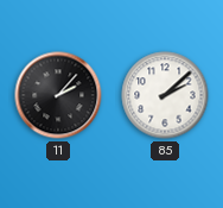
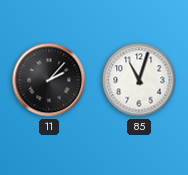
85: 2:08 -> 11:03 (139, 80)
